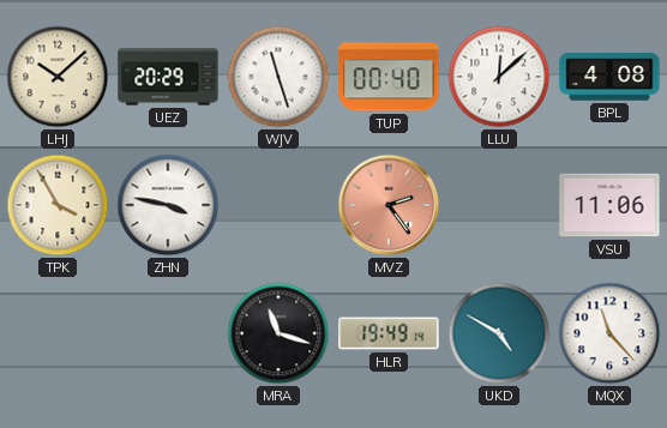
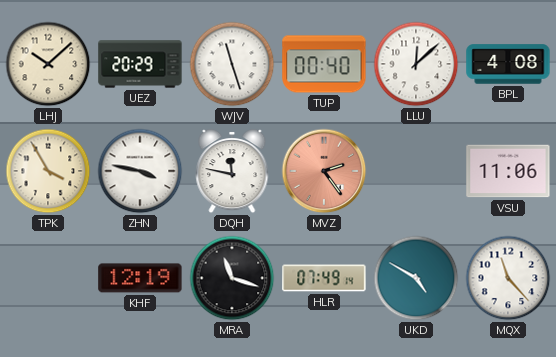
DQH: none -> 11:47 (232, 172)
KHF: none -> 12:19 (140, 278)
HLR: 19:49 -> 07:49 (324, 278)
